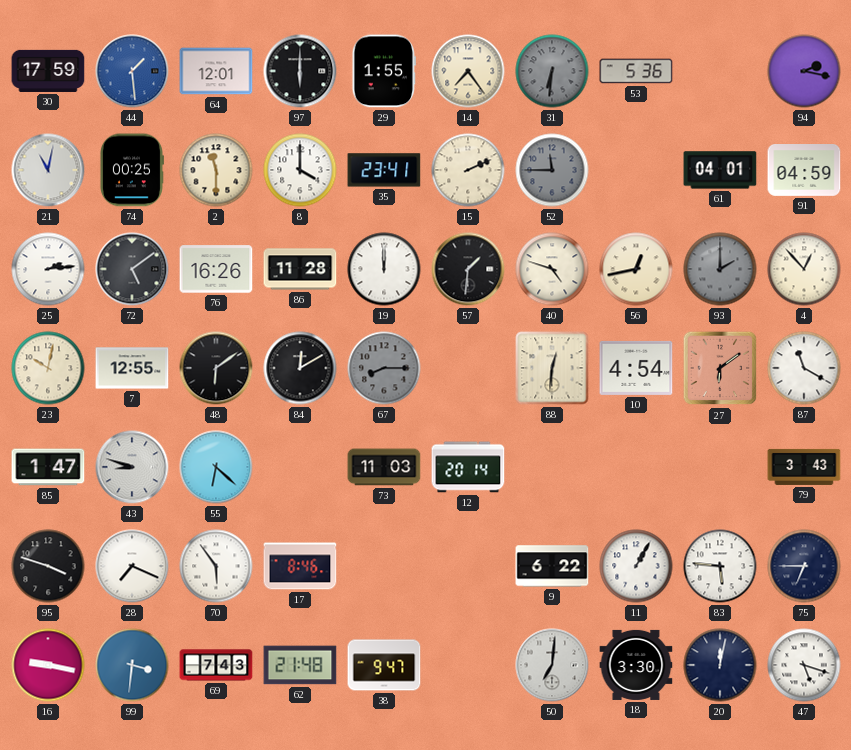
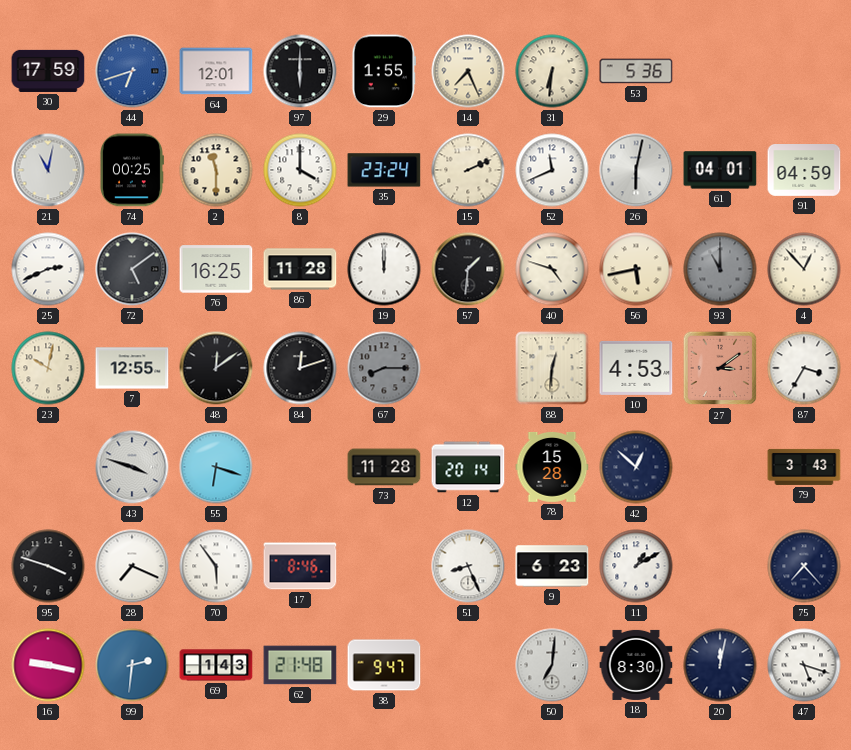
44: 1:29 -> 6:42 (132, 71)
14: 7:24 -> 7:26 (468, 71)
31 dial: grey -> cream (552, 71)
94: 2:17 -> none (804, 71)
35: 23:41 -> 23:24 (384, 170)
52: 11:45 -> 11:41 (552, 170)
52 dial: grey -> white (552, 170)
26: none -> 6:02 (636, 170)
25: 2:14 -> 2:41 (48, 269)
76: 16:26 -> 16:25 (216, 269)
56: 12:43 -> 5:43 (636, 269)
93: 2:00 -> 11:00 (720, 269)
48: 6:09 -> 12:09 (216, 368)
84: 12:10 -> 12:12 (300, 368)
10: 4:54 -> 4:53 (636, 368)
27: 6:09 -> 3:09 (720, 368)
87: 11:20 -> 3:35 (804, 368)
85: 1:47 -> none (48, 467)
43: 8:48 -> 3:48 (132, 467)
55: 6:22 -> 6:18 (216, 467)
73: 11:03 -> 11:28 (384, 467)
78: none -> 15:28 (552, 467)
42: none -> 12:52 (636, 467)
51: none -> 8:26 (468, 566)
9: 6:22 -> 6:23 (552, 566)
11: 1:05 -> 1:10 (636, 566)
83: 5:46 -> none (720, 566)
75: 6:45 -> 7:23 (804, 566)
99: 3:31 -> 2:31 (132, 665)
69: 7:43 -> 1:43 (216, 665)
18: 3:30 -> 8:30 (636, 665)
